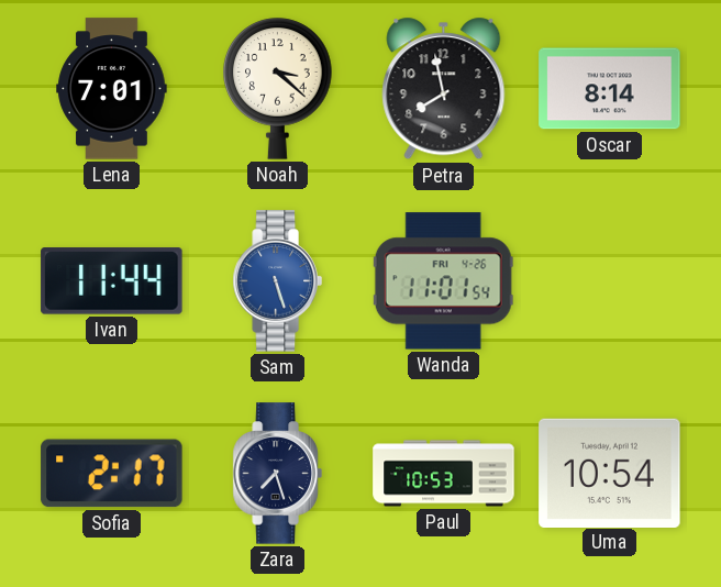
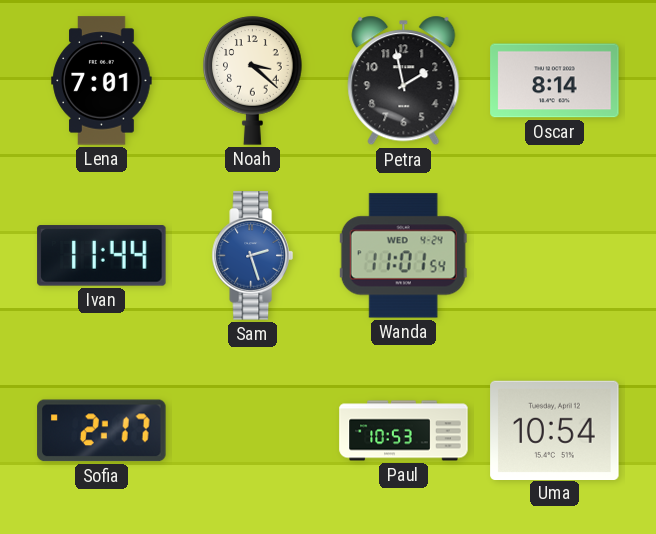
Petra: 7:58 -> 1:58 (404, 81)
Sam: 5:27 -> 2:27 (252, 256)
Wanda date: FRI 4-26 -> WED 4-24 (403, 256)
Zara: 7:27 -> none (277, 474)
